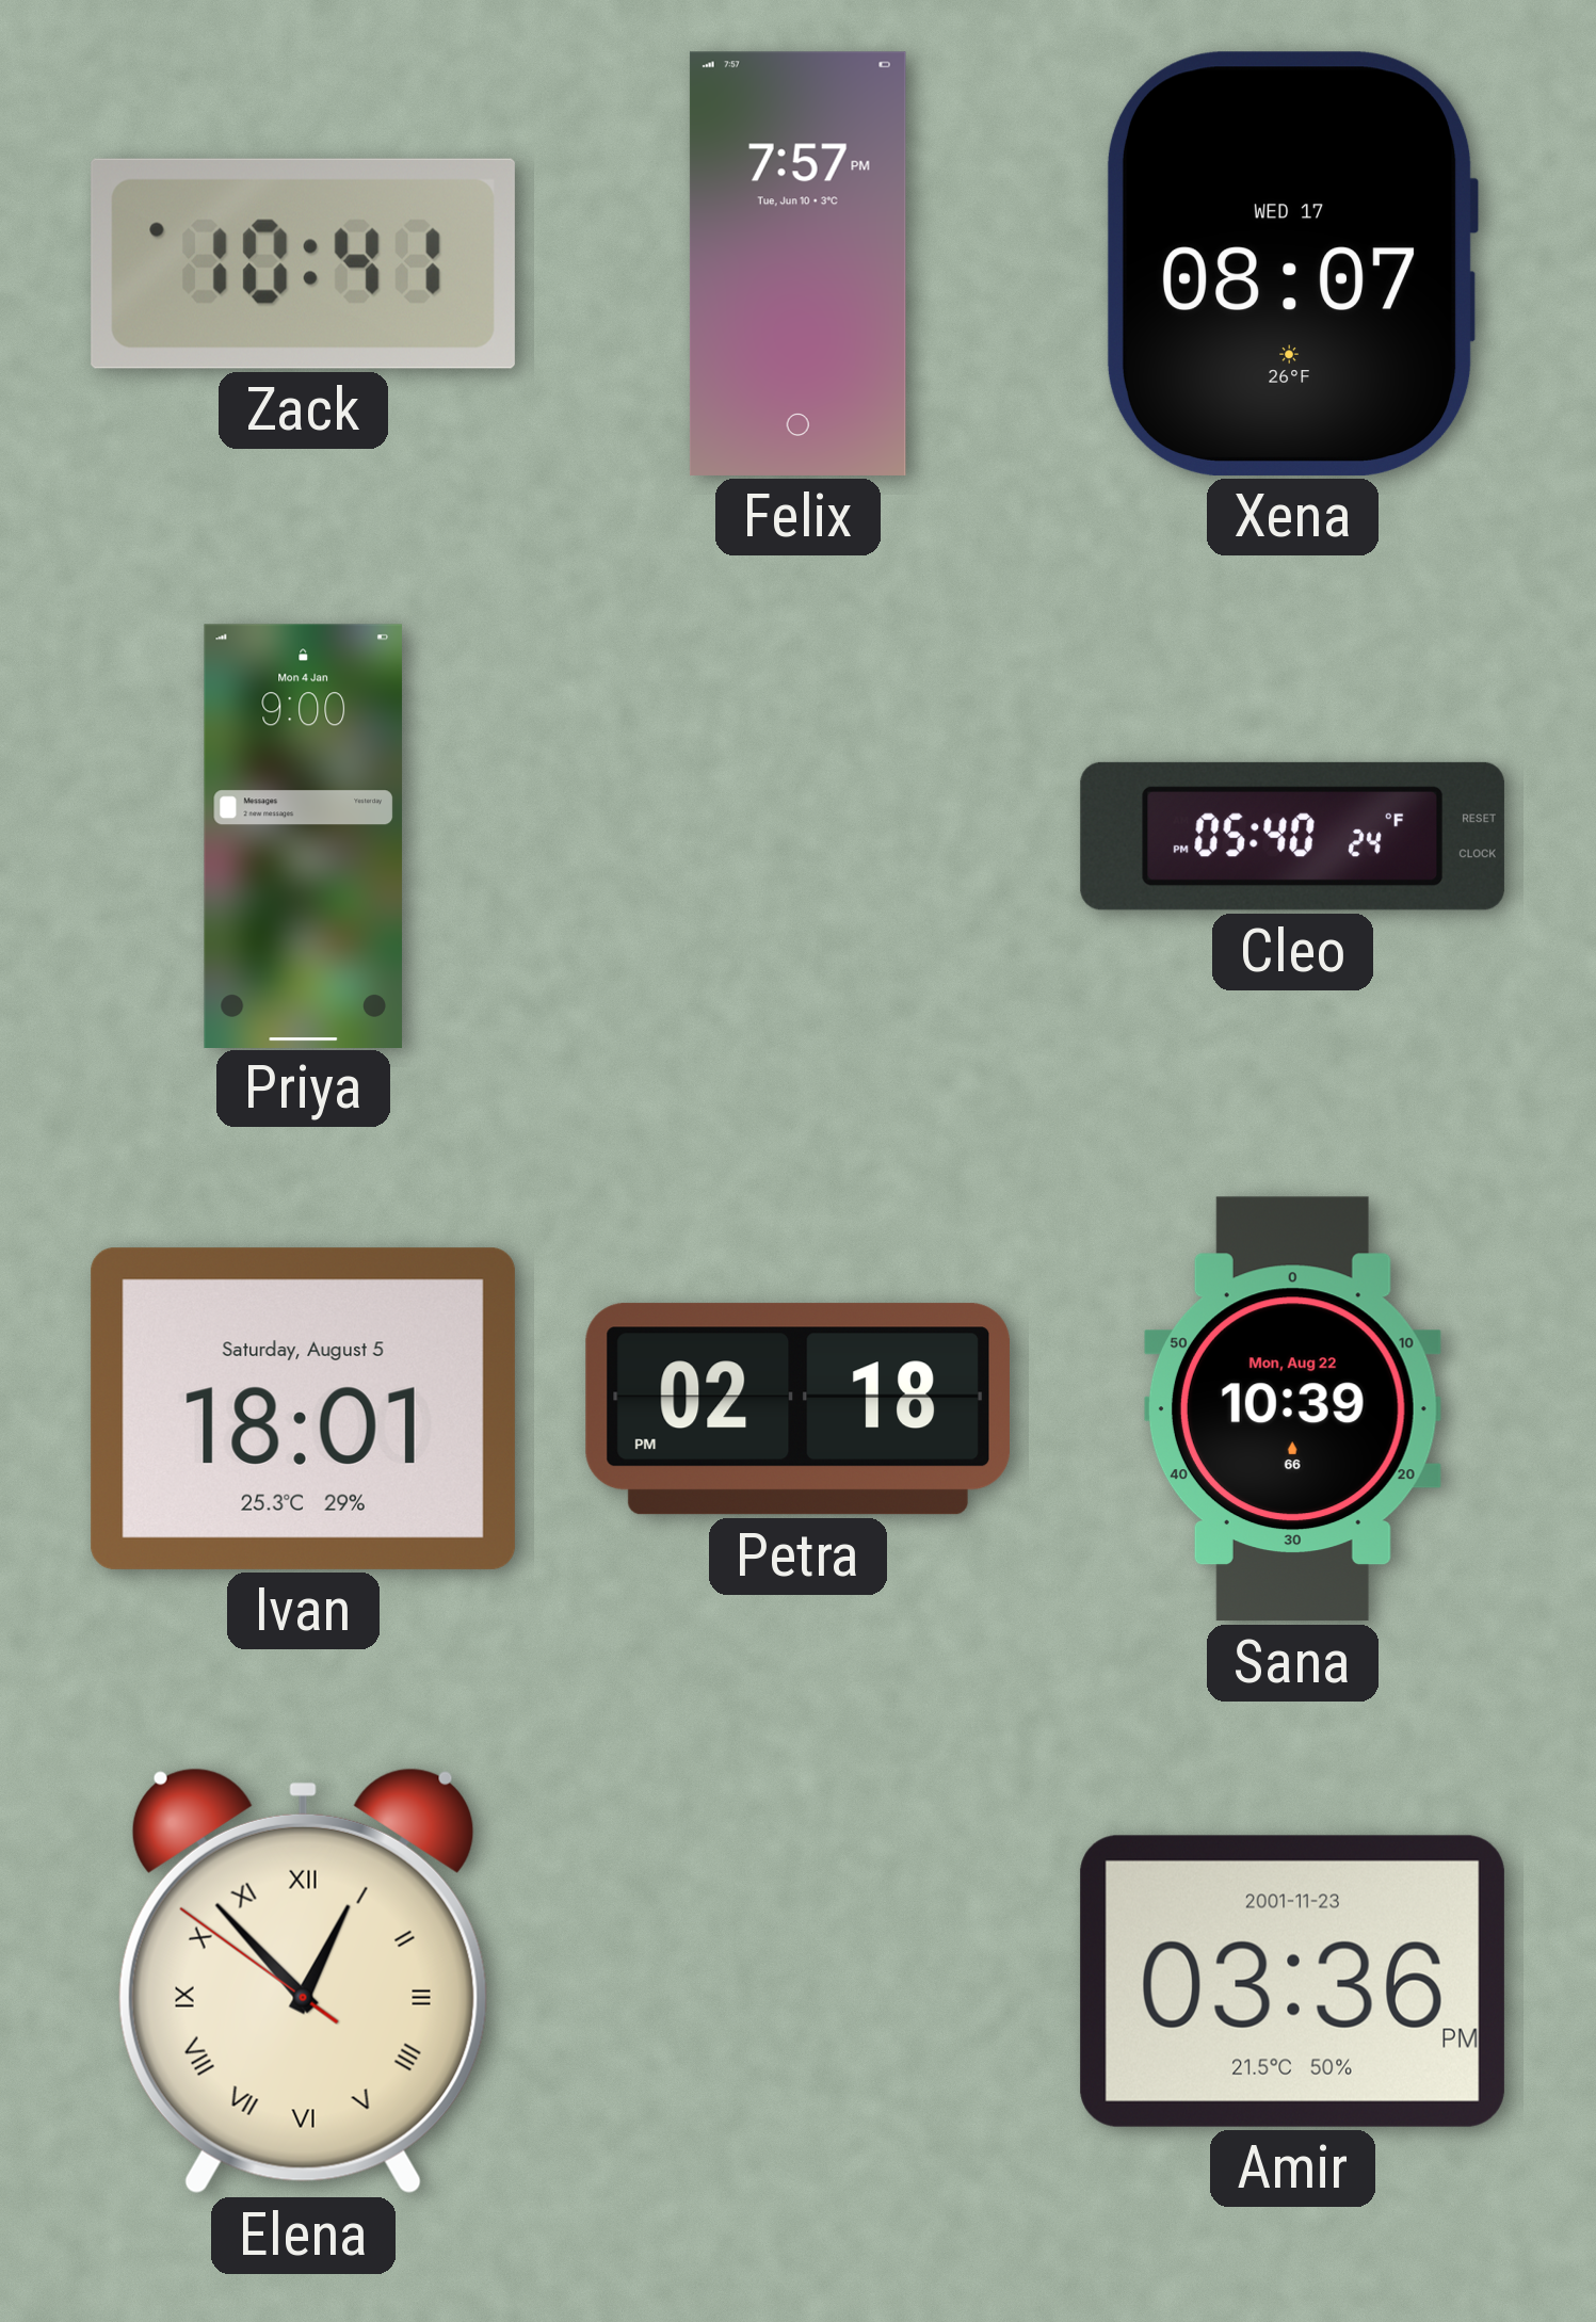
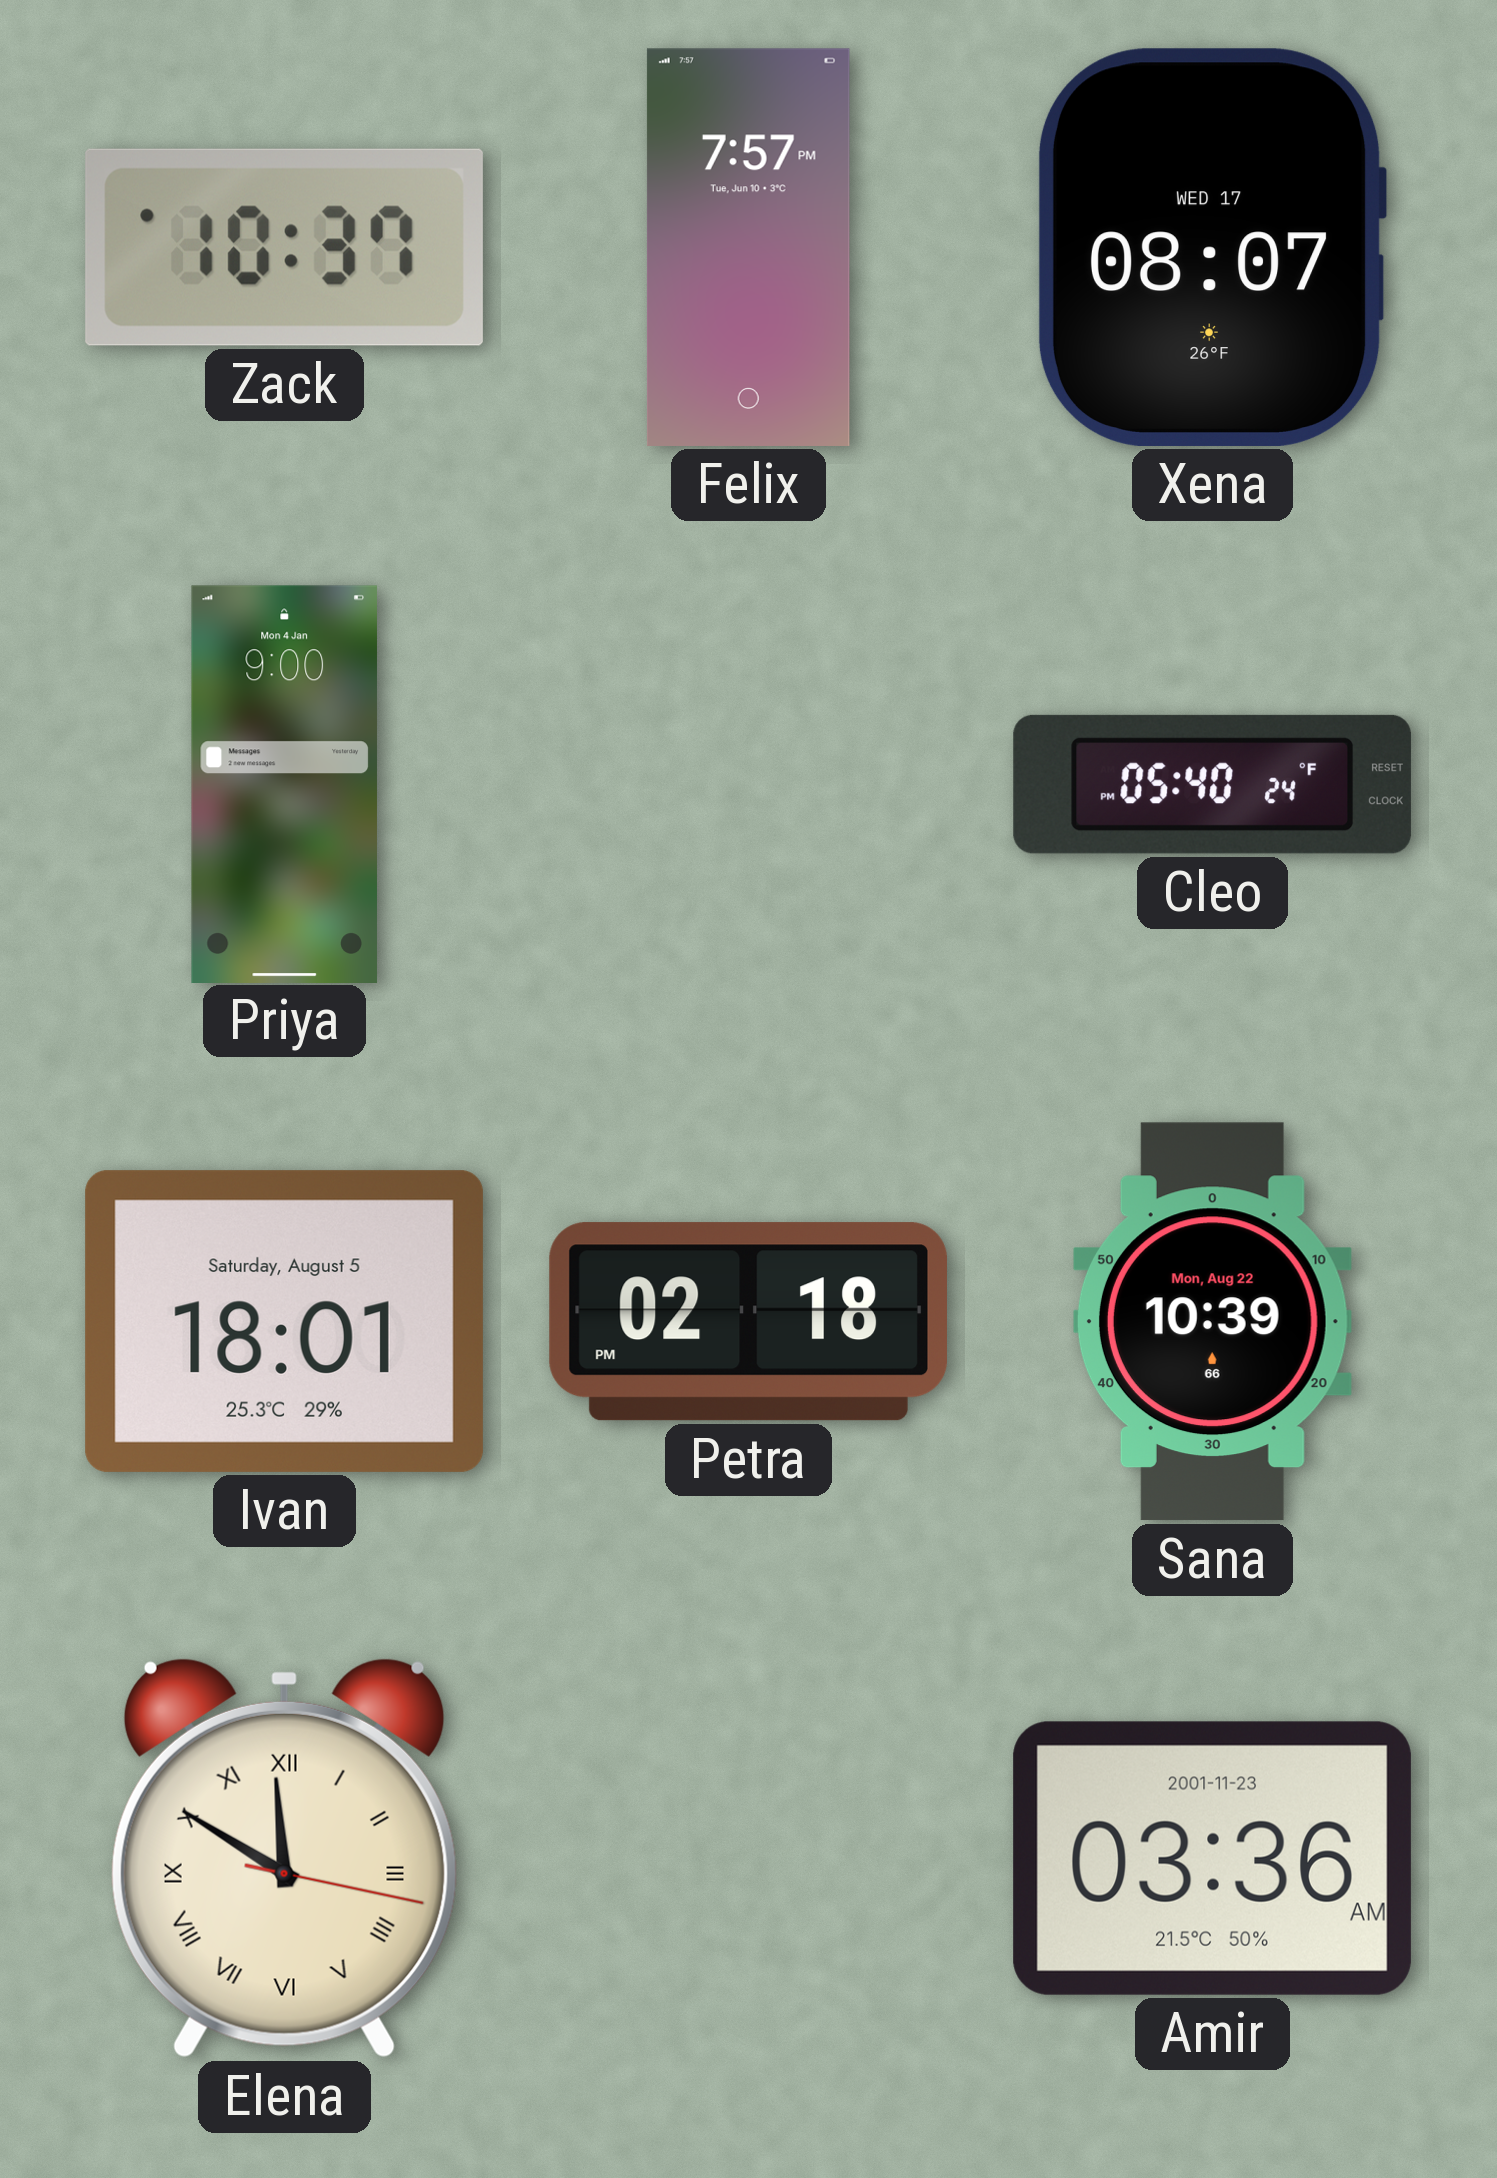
Zack: 10:41 -> 10:37 (284, 247)
Elena: 12:52 -> 11:50 (284, 1858)
Amir: 03:36 PM -> 03:36 AM (1212, 1858)
